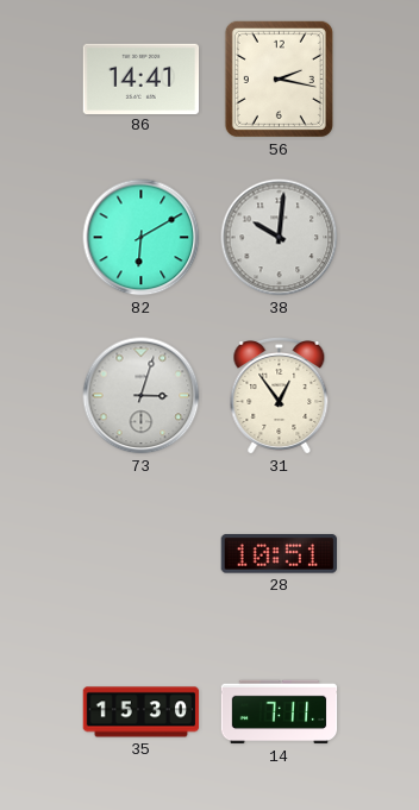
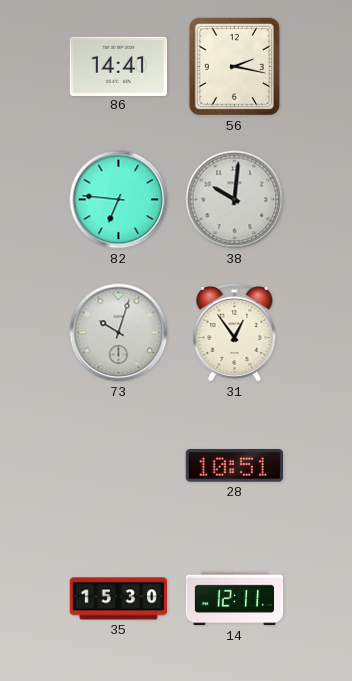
82: 6:10 -> 6:46 (119, 200)
73: 3:03 -> 10:03 (119, 333)
14: 7:11 -> 12:11 (235, 599)
